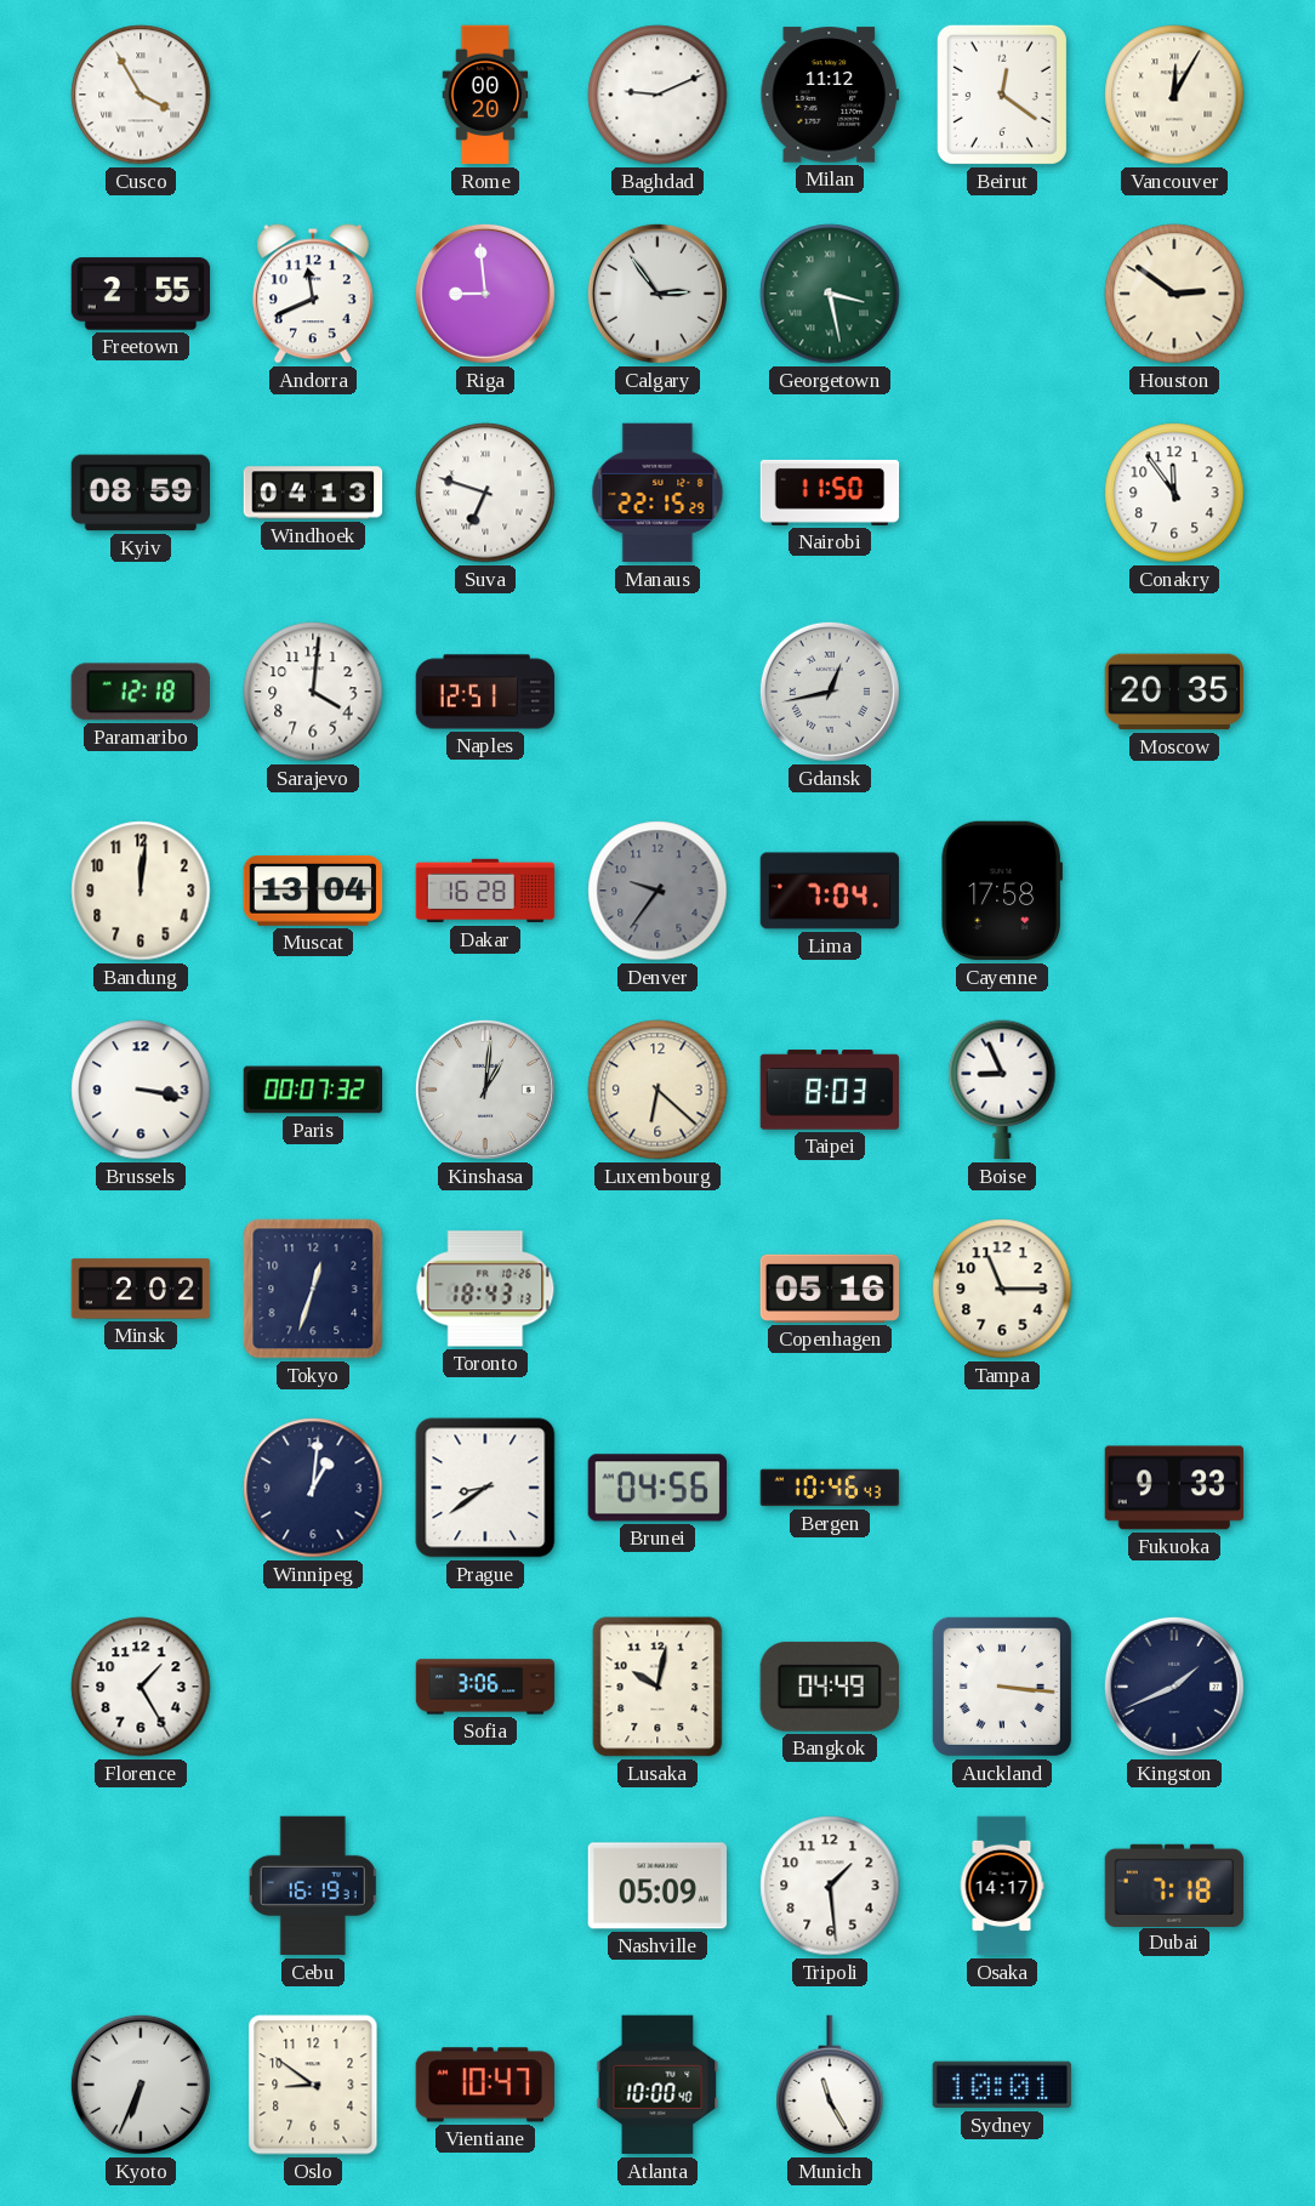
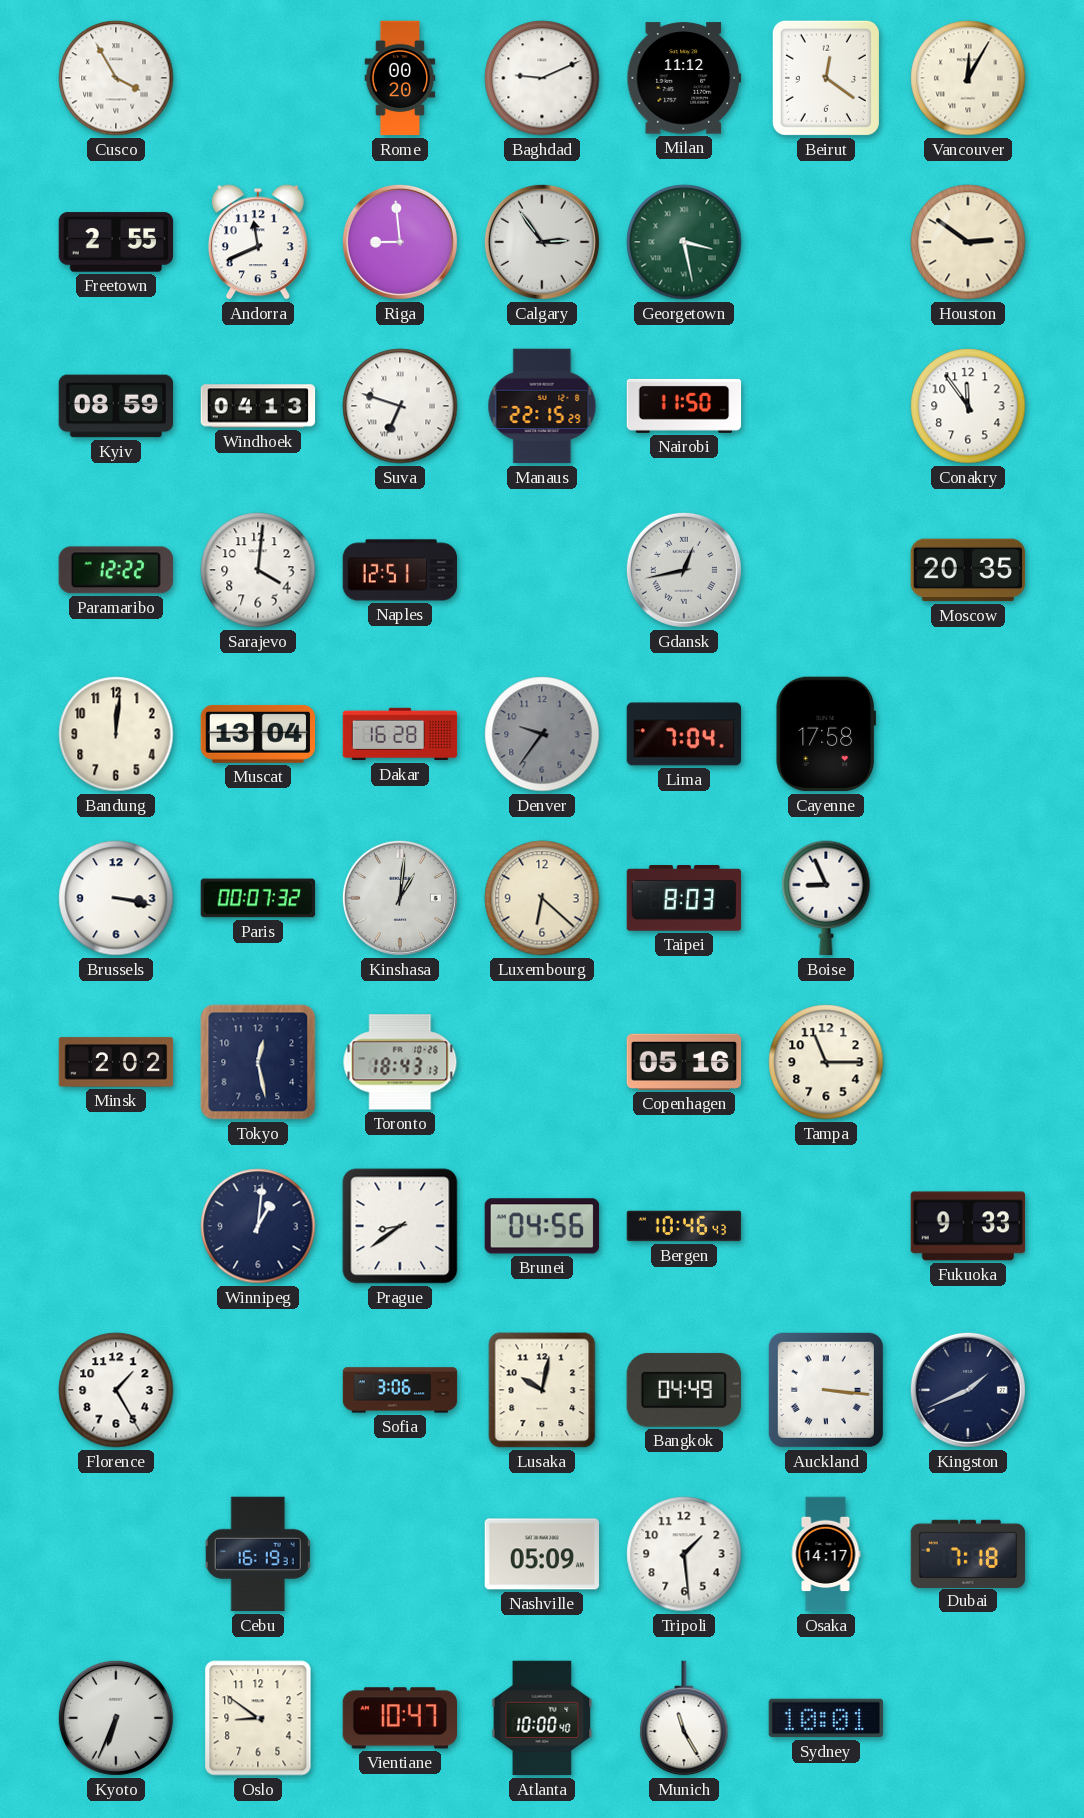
Paramaribo: 12:18 -> 12:22 (116, 570)
Tokyo: 12:33 -> 12:28 (258, 1062)
